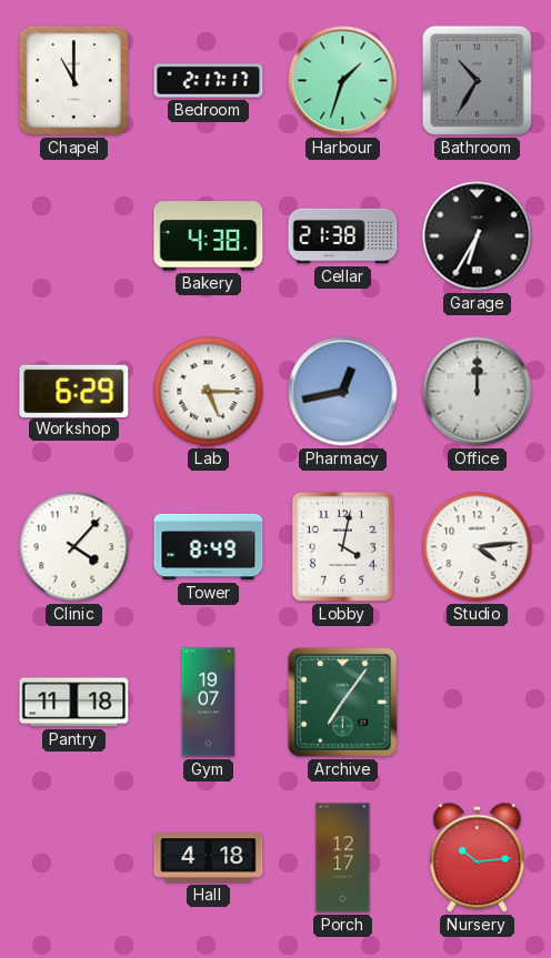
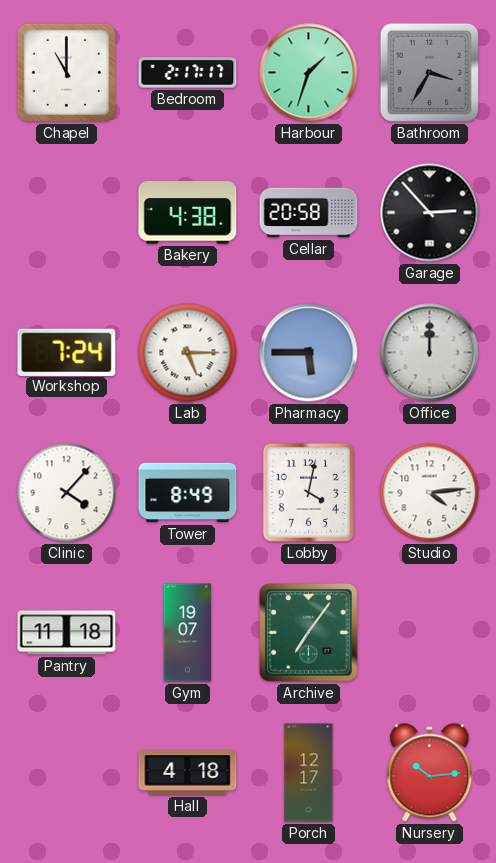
Bathroom: 10:35 -> 3:35 (429, 72)
Cellar: 21:38 -> 20:58 (309, 213)
Garage: 6:35 -> 2:53 (430, 213)
Workshop: 6:29 -> 7:24 (67, 352)
Pharmacy: 12:43 -> 5:45 (309, 353)
